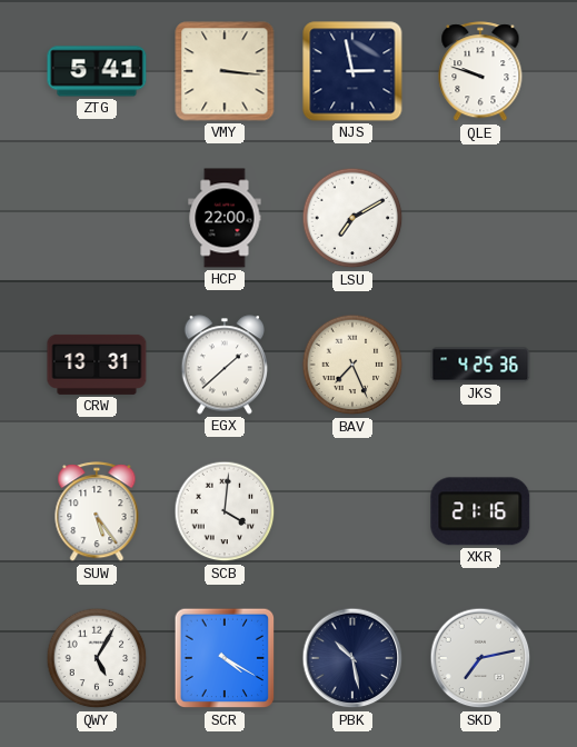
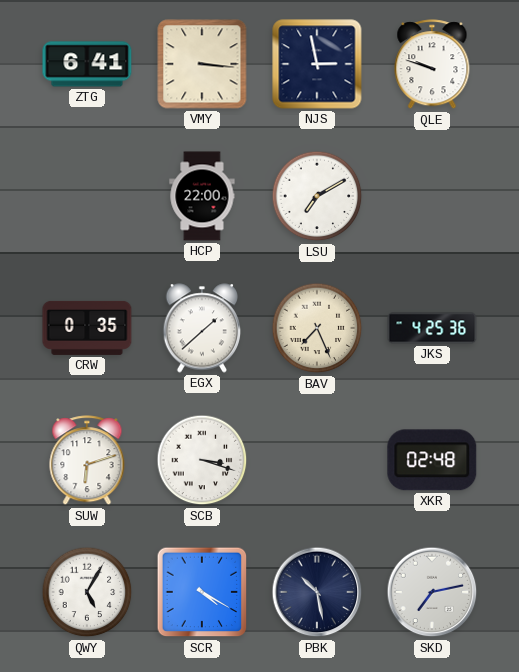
ZTG: 5:41 -> 6:41 (87, 64)
CRW: 13:31 -> 0:35 (87, 328)
SUW: 5:24 -> 6:12 (87, 461)
SCB: 4:01 -> 3:18 (202, 460)
XKR: 21:16 -> 02:48 (432, 460)
